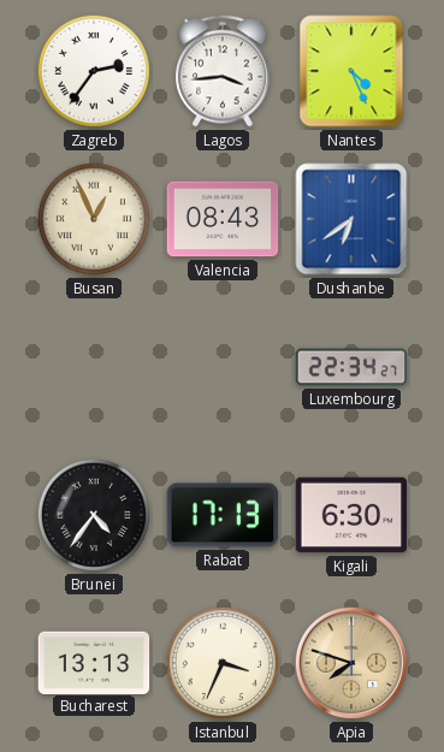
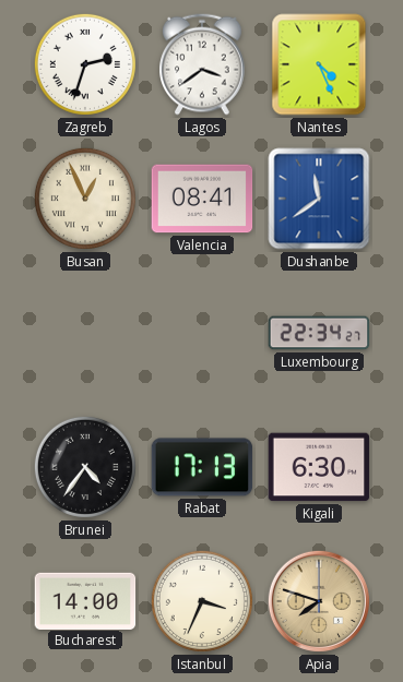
Zagreb: 2:36 -> 2:33 (85, 64)
Lagos: 3:44 -> 3:39 (203, 64)
Valencia: 08:43 -> 08:41 (202, 199)
Dushanbe: 6:39 -> 11:39 (319, 199)
Bucharest: 13:13 -> 14:00 (85, 600)
